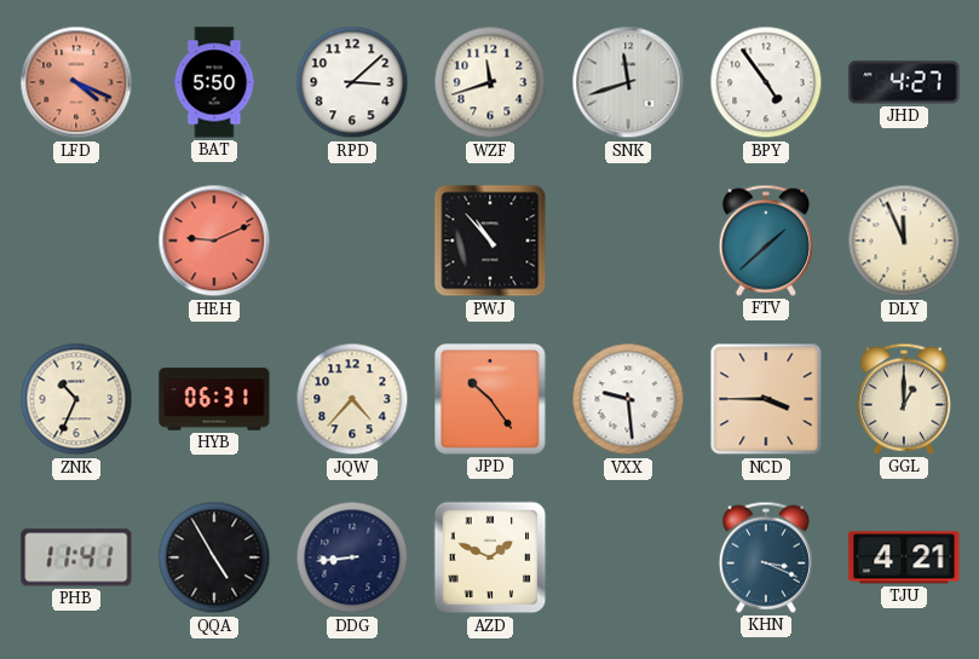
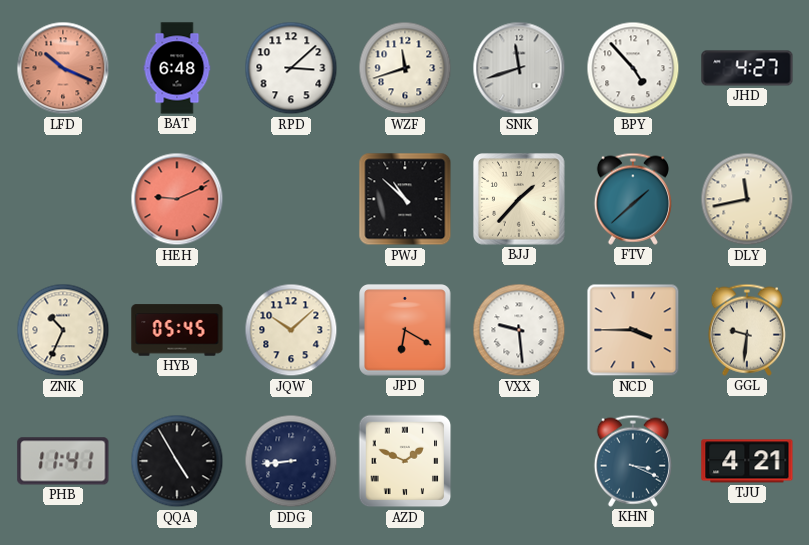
LFD: 4:19 -> 10:19 (63, 68)
BAT: 5:50 -> 6:48 (177, 68)
BPY: 4:54 -> 4:53 (633, 68)
PWJ: 10:53 -> 10:52 (405, 199)
BJJ: none -> 1:37 (519, 199)
DLY: 11:56 -> 11:43 (747, 199)
HYB: 06:31 -> 05:45 (177, 330)
JQW: 4:37 -> 10:08 (291, 330)
JPD: 10:24 -> 6:20 (405, 330)
GGL: 1:00 -> 9:31 (747, 330)
